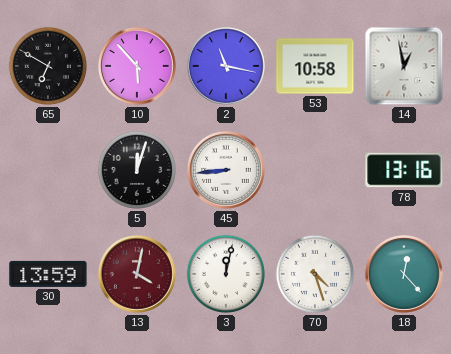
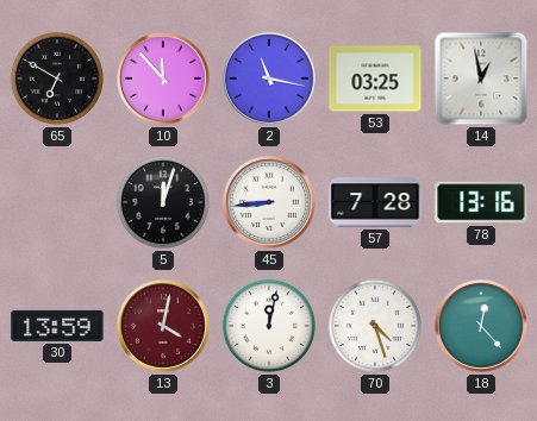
10: 5:53 -> 11:53 (163, 78)
53: 10:58 -> 03:25 (375, 78)
57: none -> 7:28 (375, 202)
